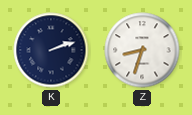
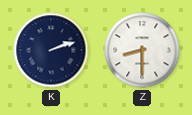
Z: 8:33 -> 8:30 (142, 50)
